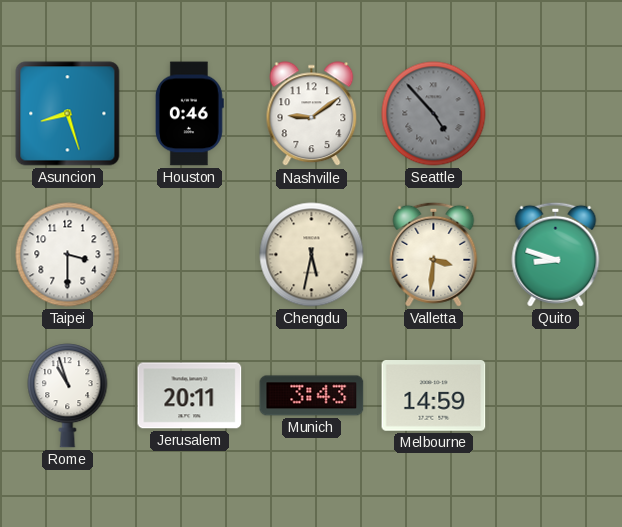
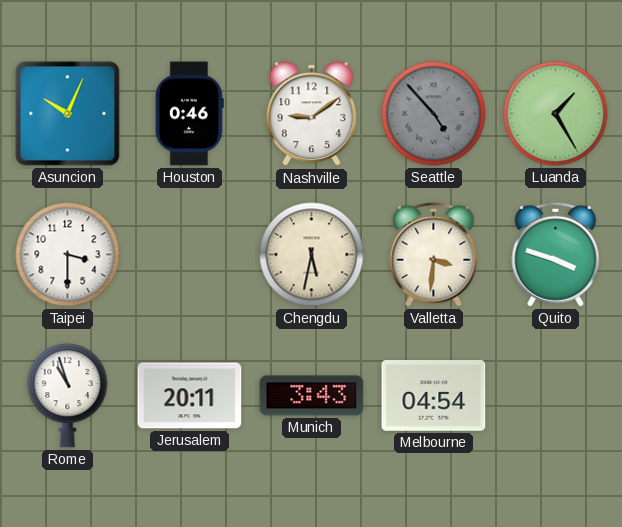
Asuncion: 8:27 -> 10:04 (68, 114)
Luanda: none -> 1:25 (556, 114)
Quito: 8:48 -> 3:48 (556, 254)
Melbourne: 14:59 -> 04:54 (434, 396)
